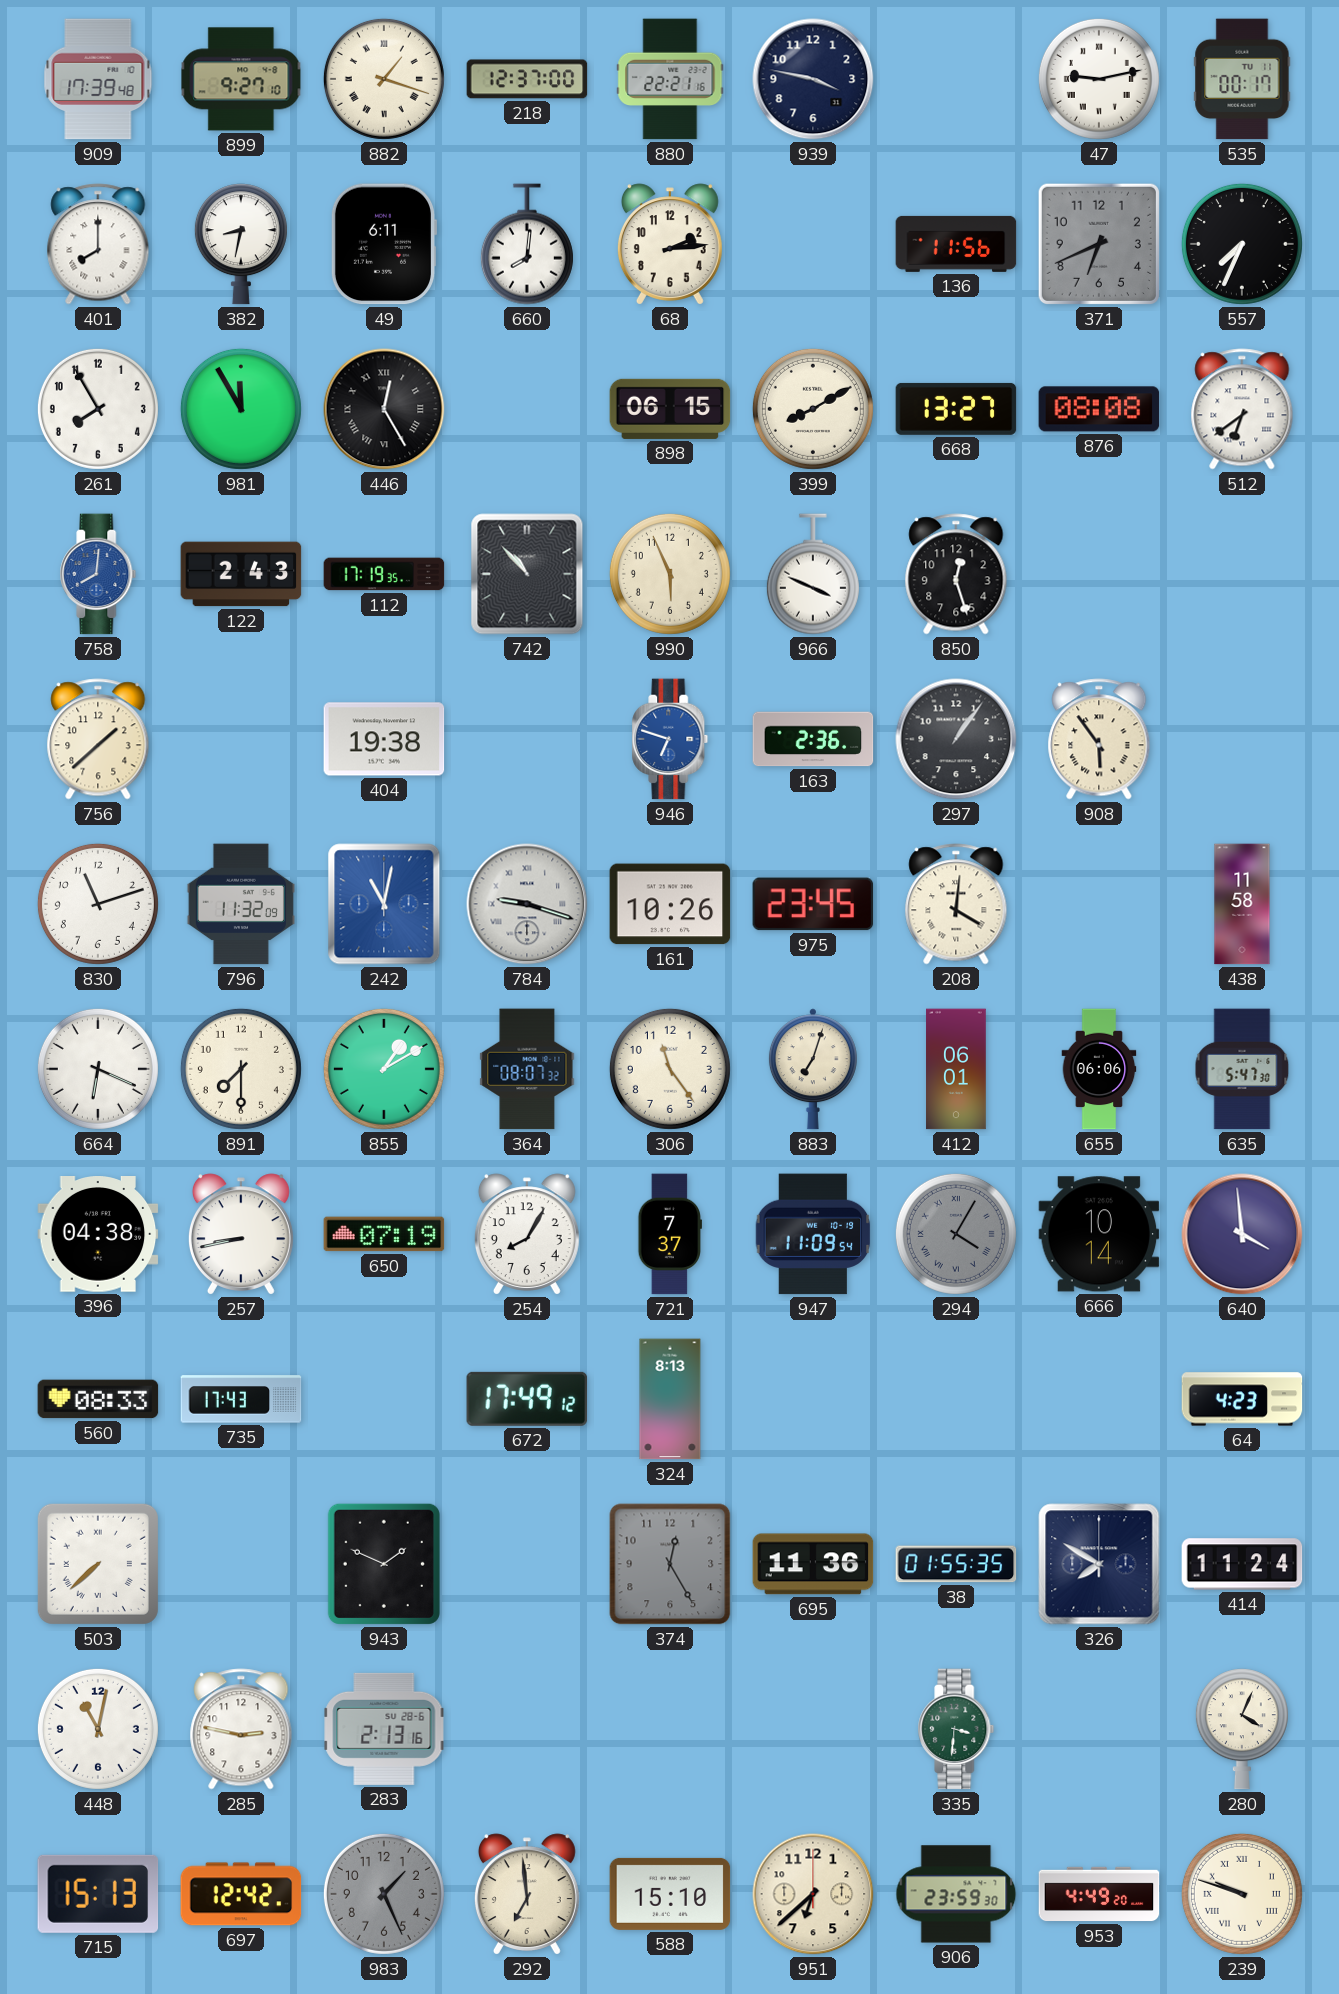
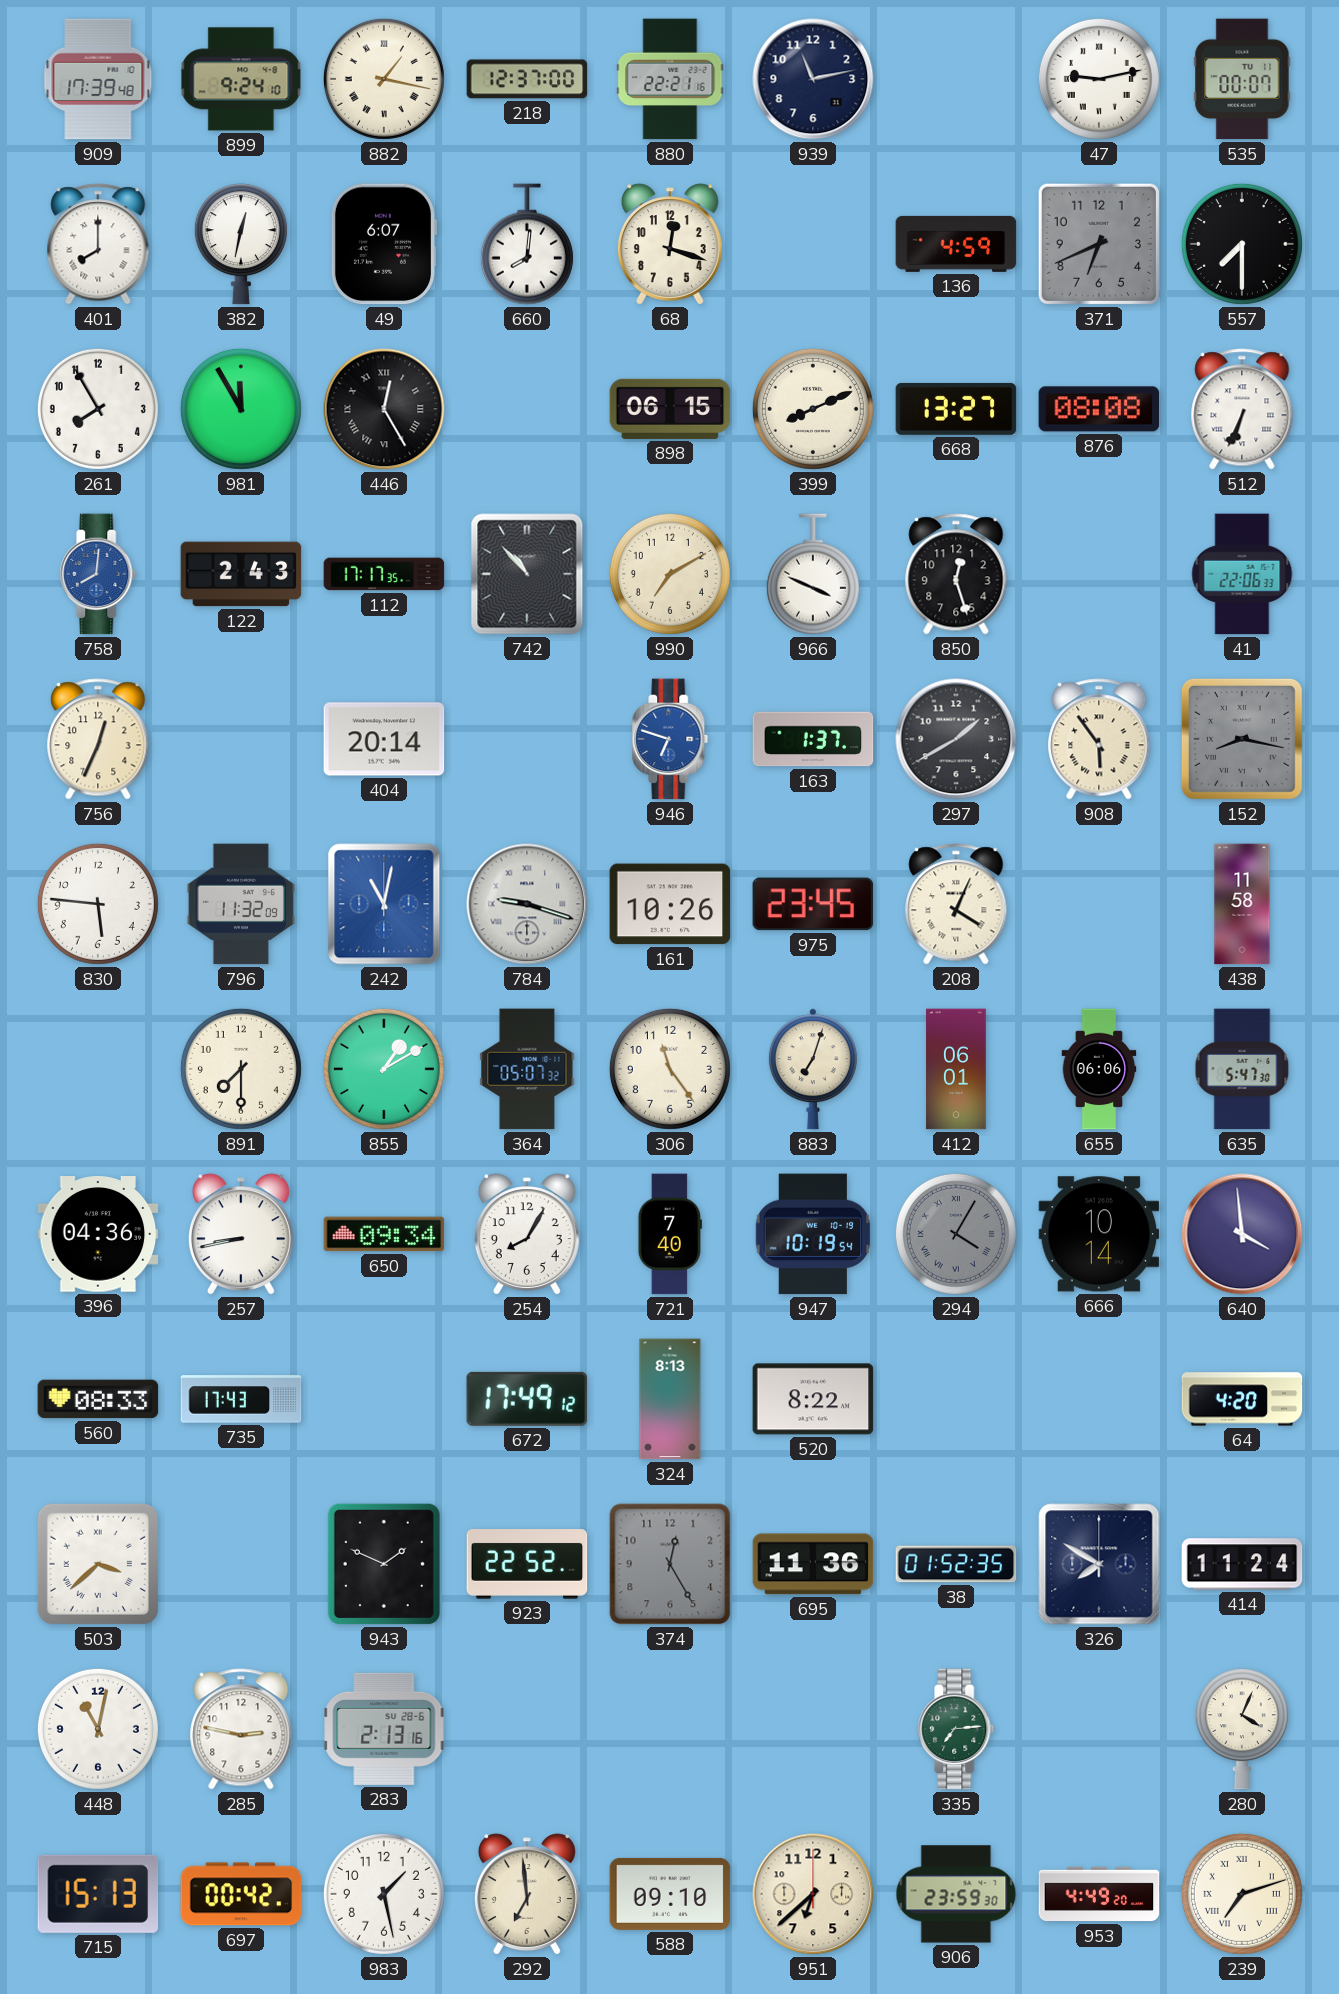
899: 9:27 -> 9:24 (241, 79)
882: 1:18 -> 1:17 (384, 79)
939: 3:47 -> 11:13 (813, 79)
535: 00:17 -> 00:07 (1242, 79)
382: 8:32 -> 12:32 (241, 244)
49: 6:11 -> 6:07 (383, 244)
68: 2:14 -> 12:18 (670, 244)
136: 11:56 -> 4:59 (956, 244)
557: 7:34 -> 7:30 (1242, 244)
399: 8:10 -> 8:11 (813, 409)
512: 6:39 -> 6:34 (1242, 409)
112: 17:19 -> 17:17 (384, 574)
990: 5:56 -> 7:10 (670, 574)
41: none -> 22:06 (1242, 574)
756: 1:38 -> 12:34 (98, 739)
404: 19:38 -> 20:14 (384, 739)
163: 2:36 -> 1:37 (813, 739)
297: 1:06 -> 1:40 (956, 739)
152: none -> 8:17 (1242, 739)
830: 11:12 -> 5:46 (98, 904)
208: 4:01 -> 4:04 (956, 904)
664: 6:19 -> none (98, 1069)
364: 08:07 -> 05:07 (527, 1069)
396: 04:38 -> 04:36 (98, 1234)
650: 07:19 -> 09:34 (384, 1234)
721: 7:37 -> 7:40 (670, 1234)
947: 11:09 -> 10:19 (813, 1234)
520: none -> 8:22 (813, 1399)
64: 4:23 -> 4:20 (1242, 1399)
503: 7:38 -> 3:38 (98, 1564)
923: none -> 22:52 (527, 1564)
38: 01:55 -> 01:52 (956, 1564)
335: 3:31 -> 7:14 (956, 1729)
697: 12:42 -> 00:42 (241, 1894)
983: 1:26 -> 1:28 (384, 1894)
983 dial: grey -> white (384, 1894)
588: 15:10 -> 09:10 (670, 1894)
239: 9:48 -> 7:12 (1242, 1894)
